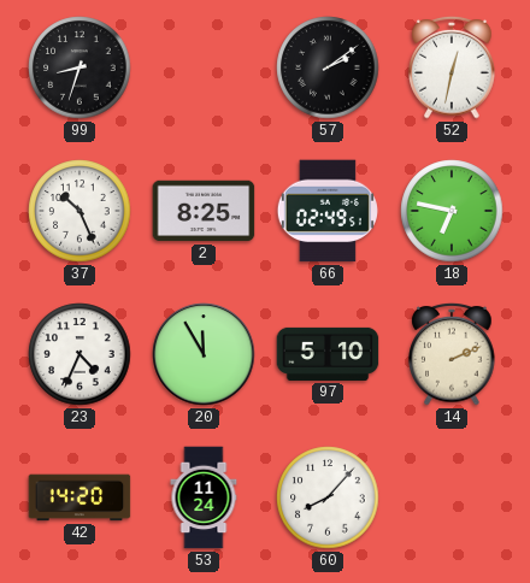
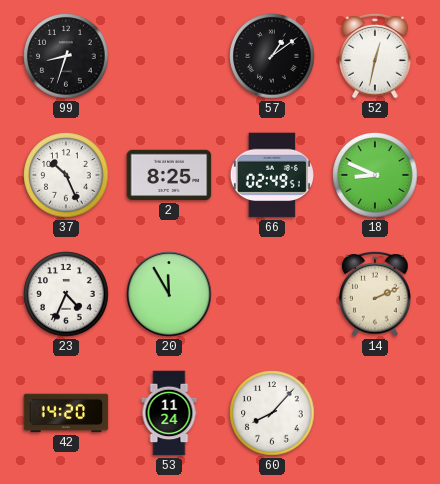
57: 2:09 -> 1:09 (272, 56)
18: 6:47 -> 8:49 (375, 175)
97: 5:10 -> none (328, 354)
